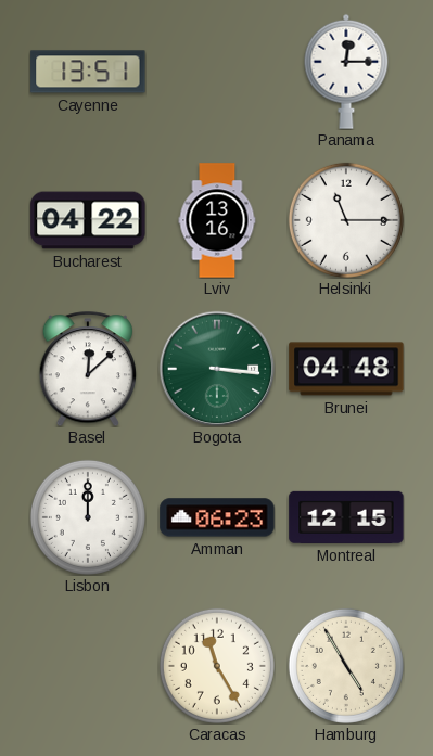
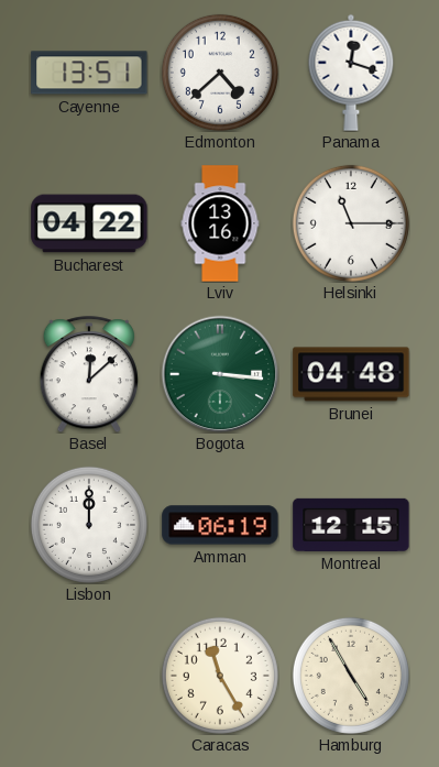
Edmonton: none -> 4:38 (220, 73)
Panama: 12:15 -> 12:18 (351, 73)
Amman: 06:23 -> 06:19 (220, 525)
